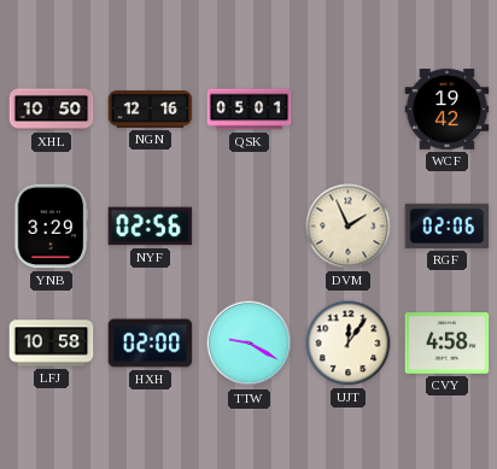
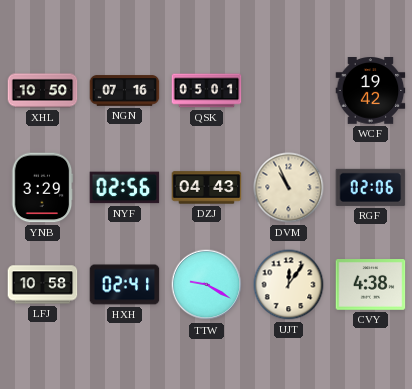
NGN: 12:16 -> 07:16 (125, 91)
DZJ: none -> 04:43 (207, 188)
DVM: 1:56 -> 10:56 (289, 188)
HXH: 02:00 -> 02:41 (125, 285)
CVY: 4:58 -> 4:38 (371, 285)
